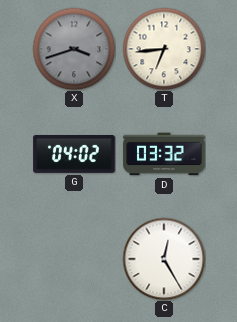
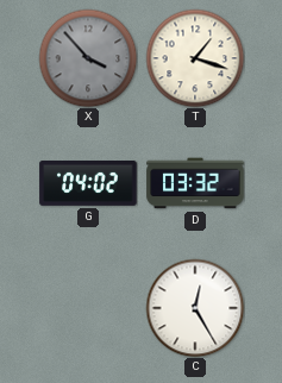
X: 3:42 -> 3:53 (88, 58)
T: 6:44 -> 1:18 (195, 58)
